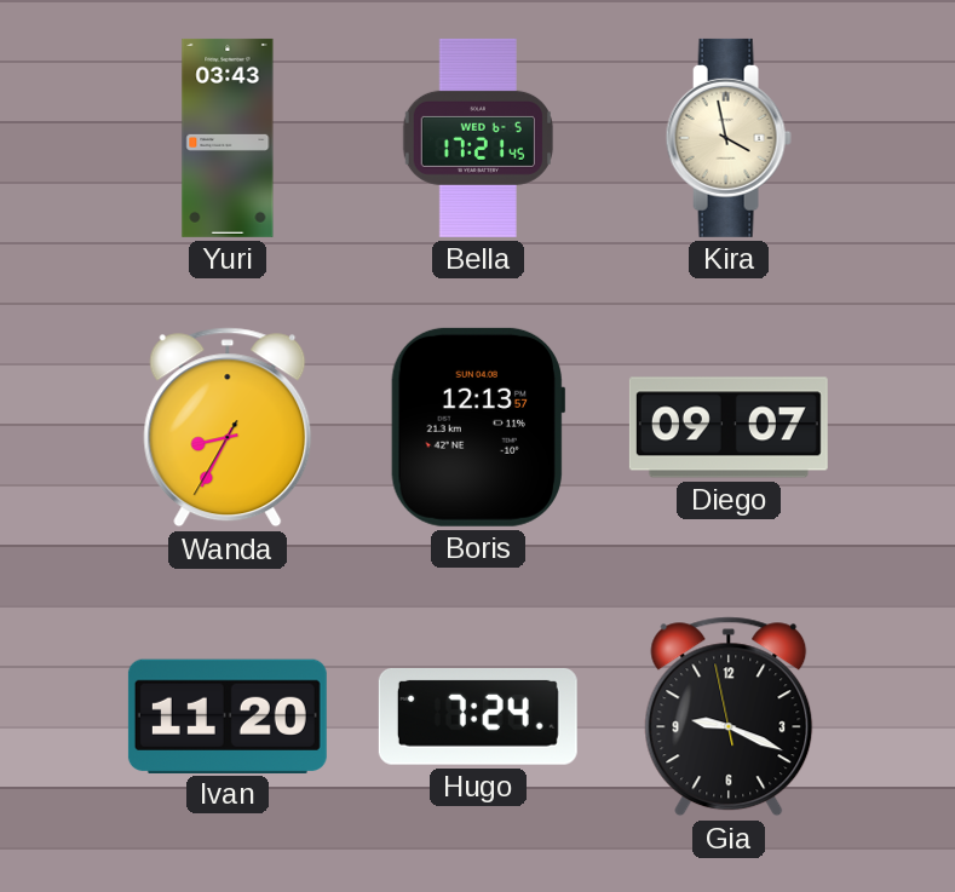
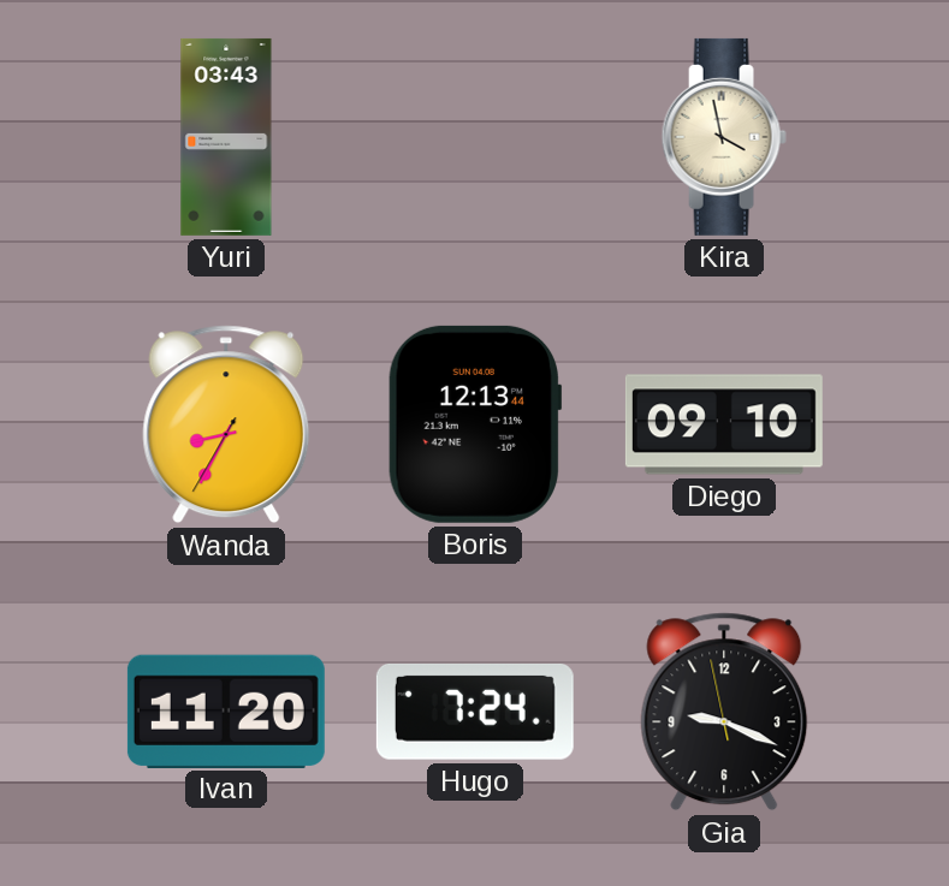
Bella: 17:21 -> none (478, 138)
Boris: 12:13:57 -> 12:13:44 (475, 424)
Diego: 09:07 -> 09:10 (724, 424)
